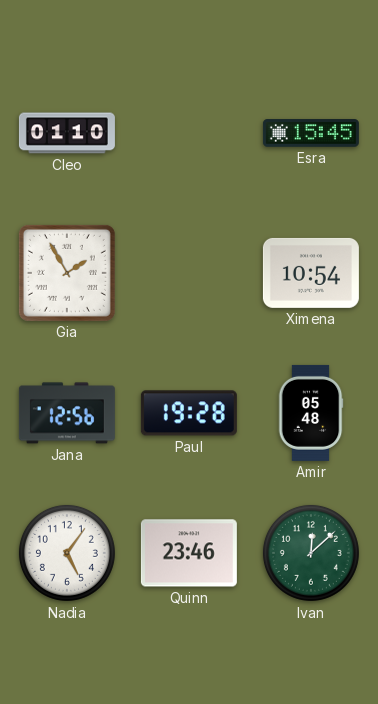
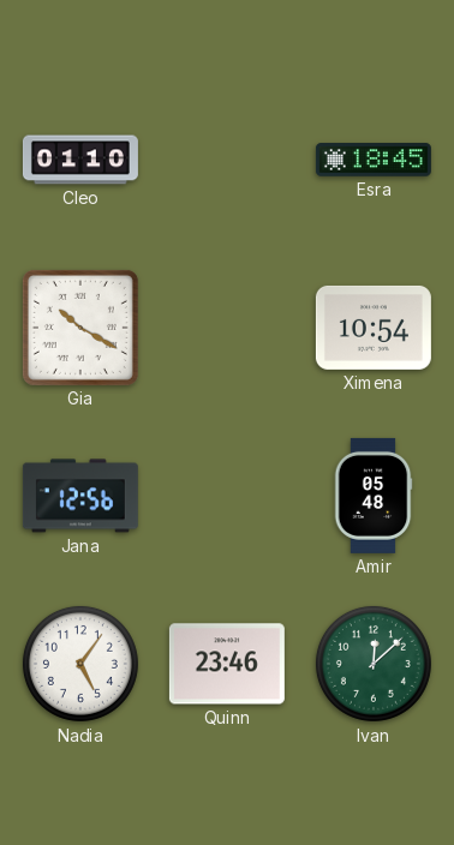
Esra: 15:45 -> 18:45 (374, 160)
Gia: 1:55 -> 10:20 (80, 328)
Paul: 19:28 -> none (189, 413)
